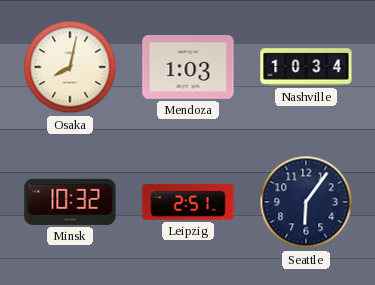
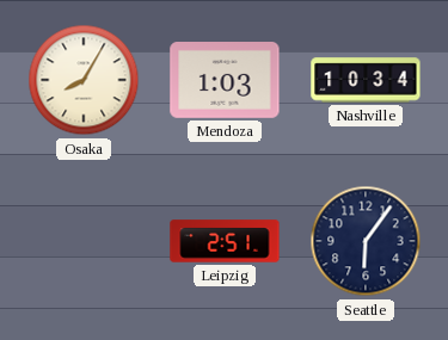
Osaka: 8:02 -> 8:05 (84, 80)
Minsk: 10:32 -> none (70, 202)
